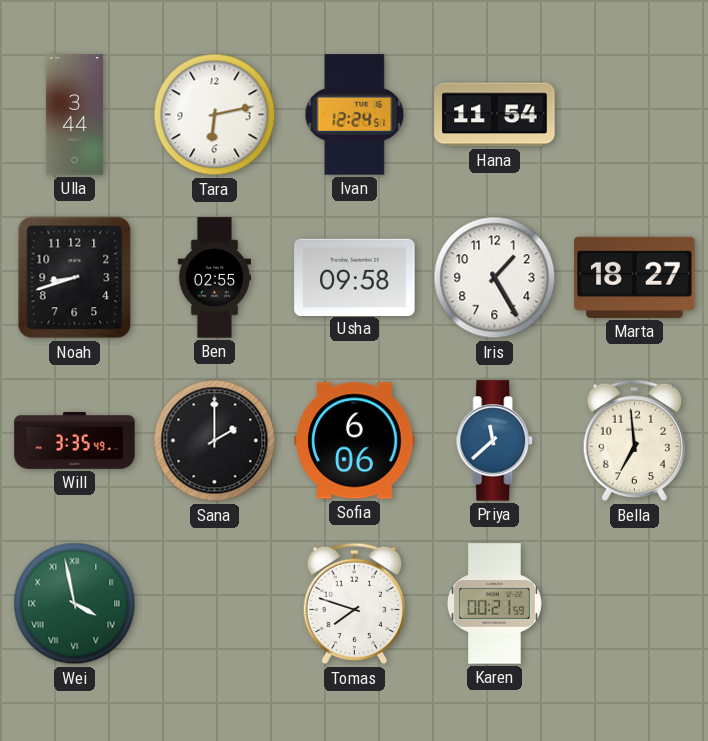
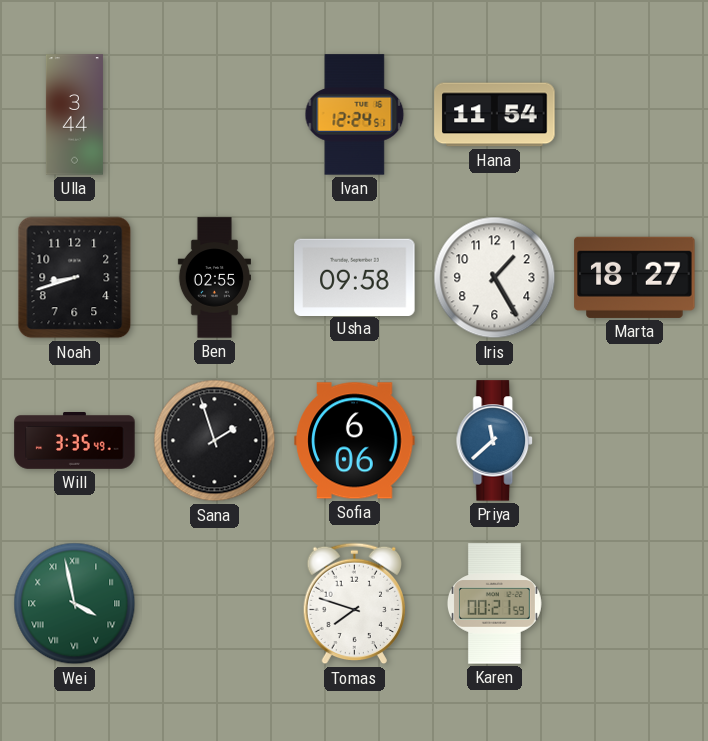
Tara: 6:13 -> none (215, 115)
Sana: 2:00 -> 1:57 (215, 441)
Bella: 6:59 -> none (635, 441)
